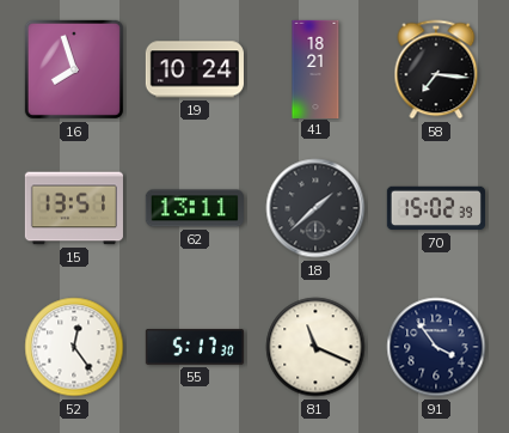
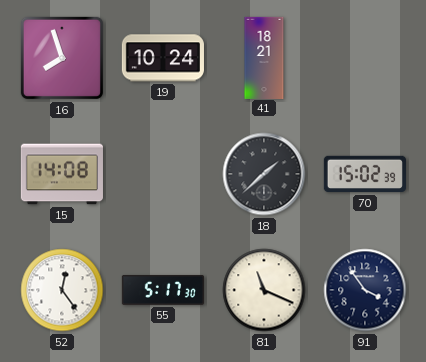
58: 7:16 -> none (436, 69)
15: 13:51 -> 14:08 (62, 174)
62: 13:11 -> none (195, 208)
